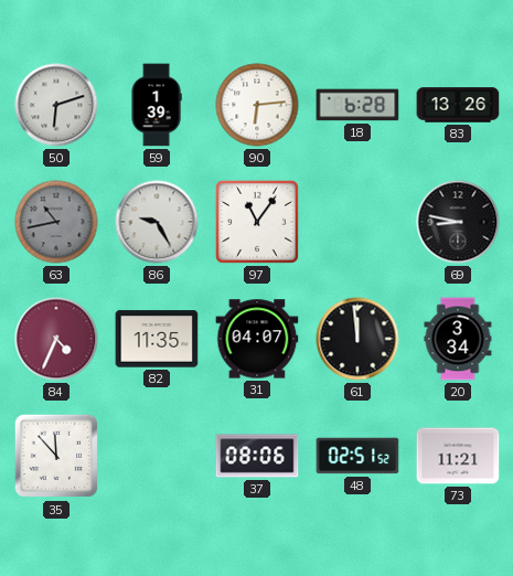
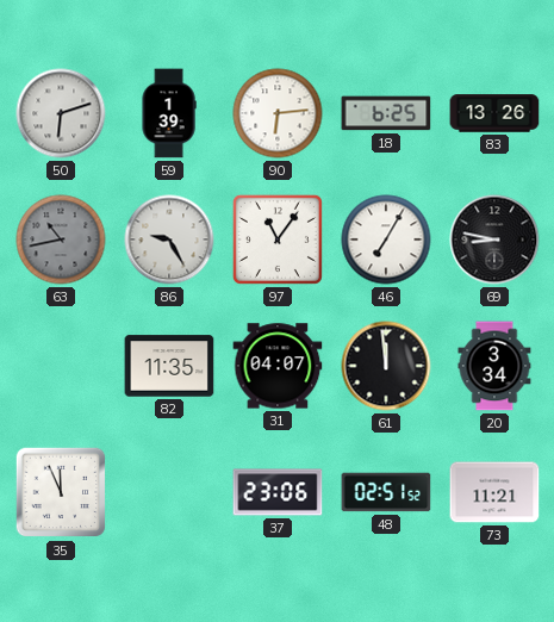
18: 6:28 -> 6:25 (386, 113)
46: none -> 7:05 (386, 240)
84: 4:34 -> none (56, 339)
35: 11:53 -> 11:56 (61, 492)
37: 08:06 -> 23:06 (278, 492)
